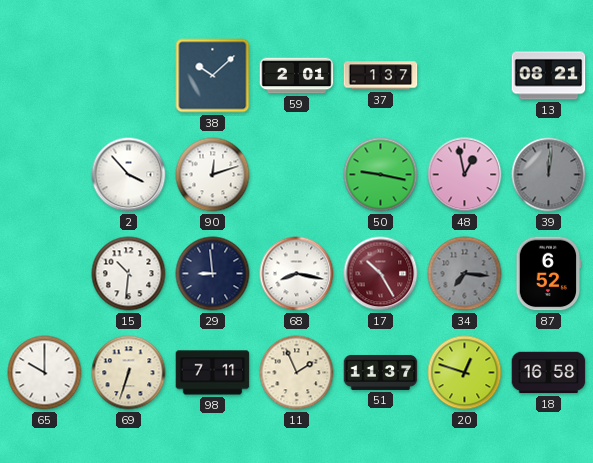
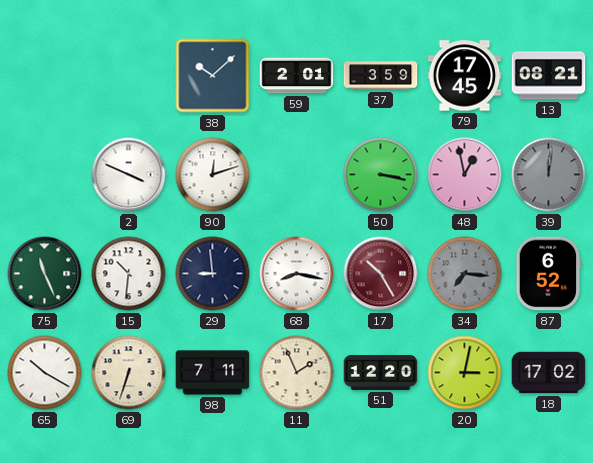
37: 1:37 -> 3:59 (381, 76)
79: none -> 17:45 (465, 76)
2: 3:53 -> 3:49 (129, 175)
50: 9:17 -> 3:17 (381, 175)
75: none -> 11:26 (45, 274)
65: 10:00 -> 10:20 (45, 373)
51: 11:37 -> 12:20 (381, 372)
20: 12:48 -> 3:02 (465, 373)
18: 16:58 -> 17:02 (549, 373)
